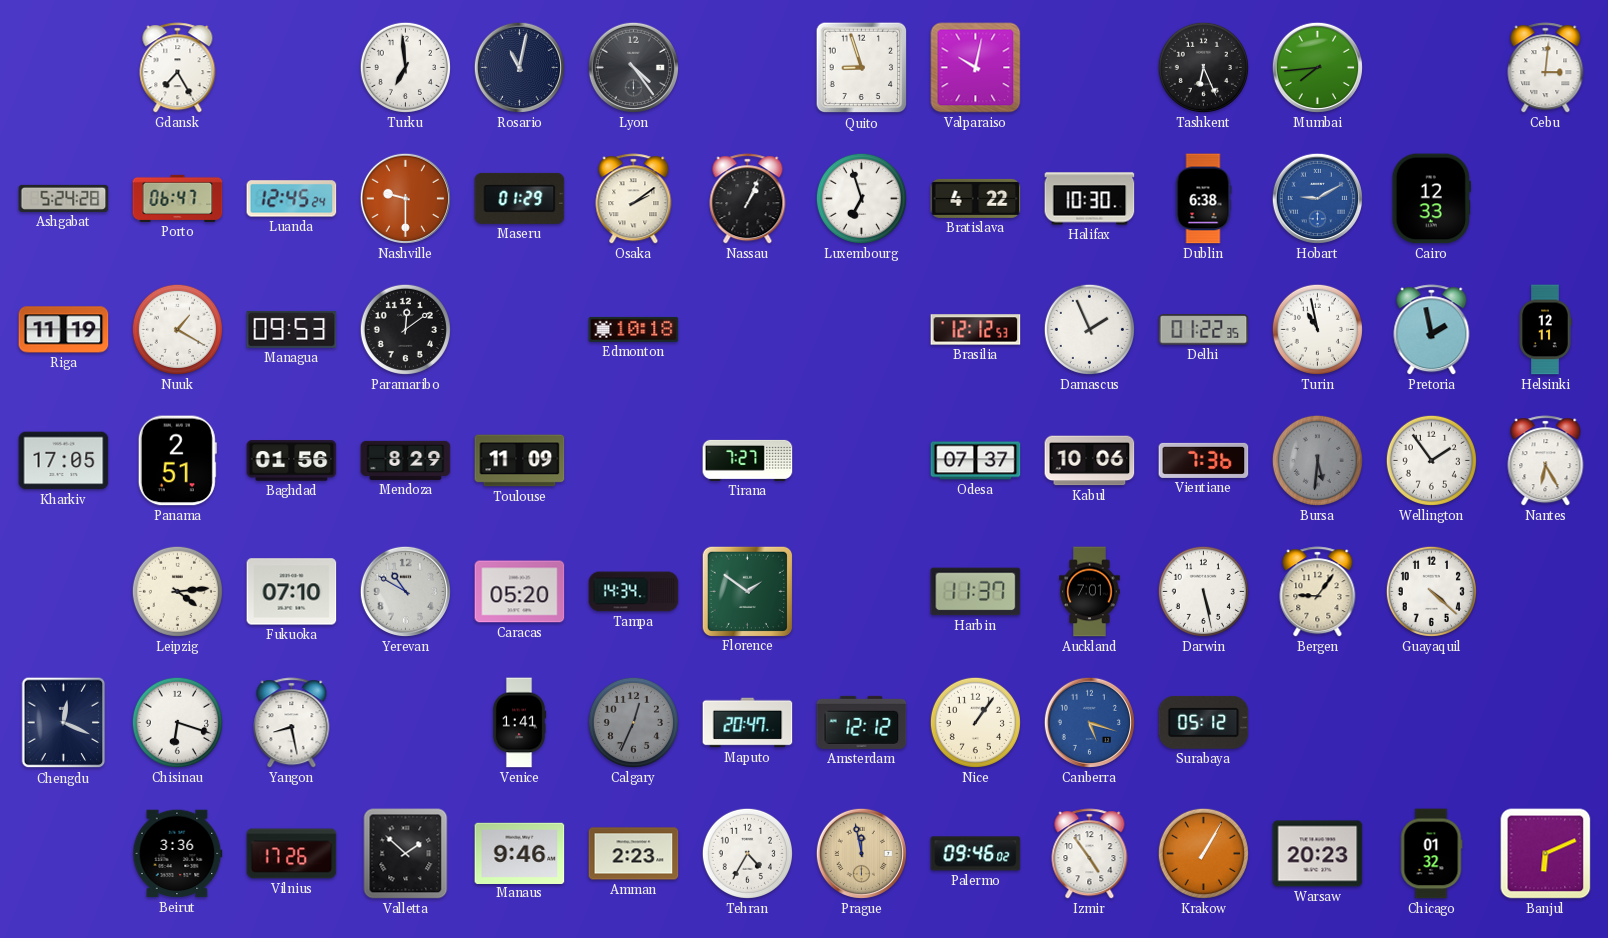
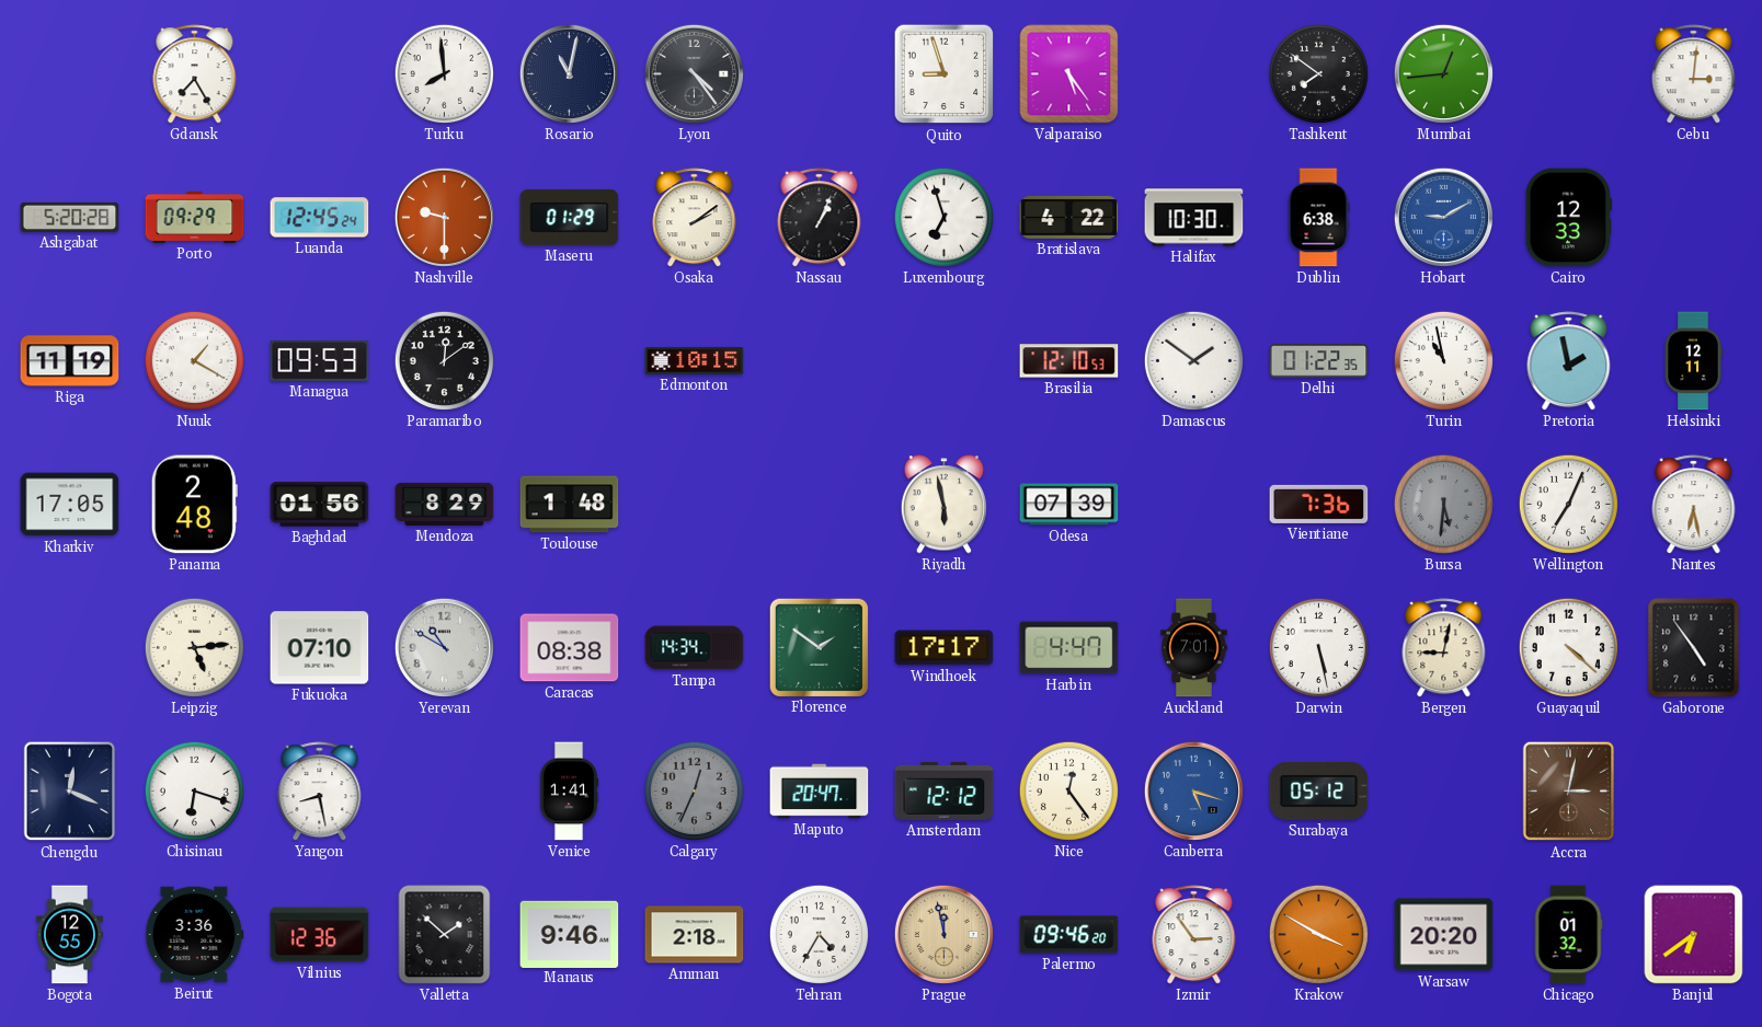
Turku: 6:59 -> 7:59 (444, 73)
Valparaiso: 10:02 -> 5:24 (1069, 74)
Tashkent: 6:26 -> 7:51 (1318, 73)
Mumbai: 7:44 -> 12:44 (1443, 73)
Ashgabat: 5:24 -> 5:20 (70, 217)
Porto: 06:47 -> 09:29 (195, 217)
Edmonton: 10:18 -> 10:15 (695, 360)
Brasilia: 12:12 -> 12:10 (1069, 361)
Damascus: 1:56 -> 1:51 (1193, 360)
Panama: 2:51 -> 2:48 (194, 505)
Toulouse: 11:09 -> 1:48 (570, 505)
Tirana: 7:27 -> none (748, 460)
Riyadh: none -> 5:58 (943, 505)
Odesa: 07:37 -> 07:39 (1069, 505)
Kabul: 10:06 -> none (1090, 461)
Wellington: 1:54 -> 7:04 (1568, 504)
Nantes: 6:25 -> 6:28 (1694, 505)
Leipzig: 4:14 -> 5:14 (194, 647)
Caracas: 05:20 -> 08:38 (570, 648)
Windhoek: none -> 17:17 (945, 648)
Harbin: 11:37 -> 4:47 (1069, 648)
Bergen: 9:06 -> 9:02 (1444, 648)
Gaborone: none -> 4:54 (1694, 648)
Nice: 1:06 -> 12:24 (1068, 791)
Accra: none -> 3:02 (1569, 792)
Bogota: none -> 12:55 (69, 935)
Vilnius: 17:26 -> 12:36 (320, 935)
Amman: 2:23 -> 2:18 (695, 935)
Palermo: 09:46:02 -> 09:46:20 (1069, 935)
Izmir: 4:54 -> 2:54 (1194, 935)
Krakow: 1:05 -> 3:50 (1318, 934)
Warsaw: 20:23 -> 20:20 (1444, 935)
Banjul: 6:11 -> 6:39 (1694, 935)
